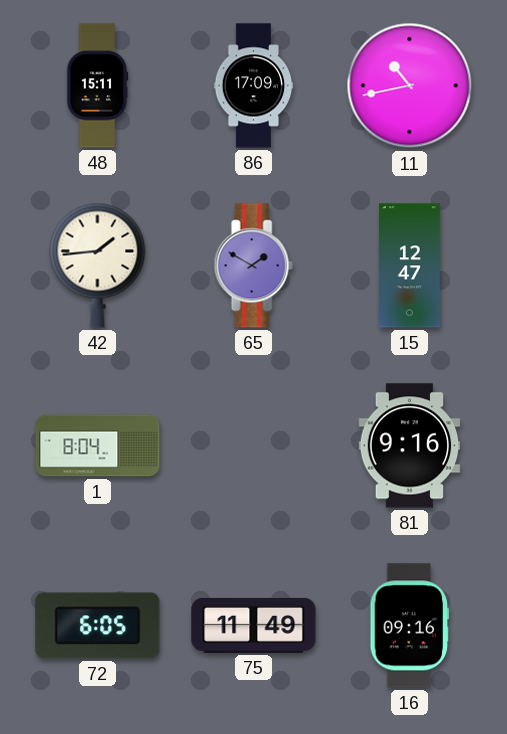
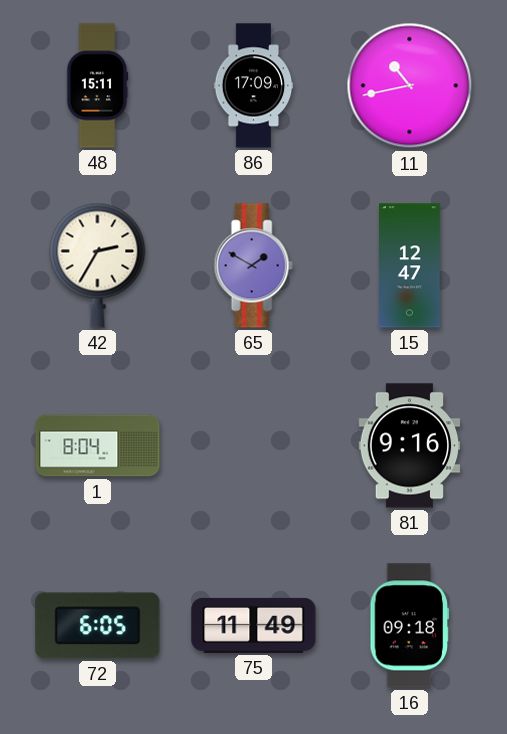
42: 1:44 -> 2:35 (98, 265)
16: 09:16 -> 09:18 (410, 626)
